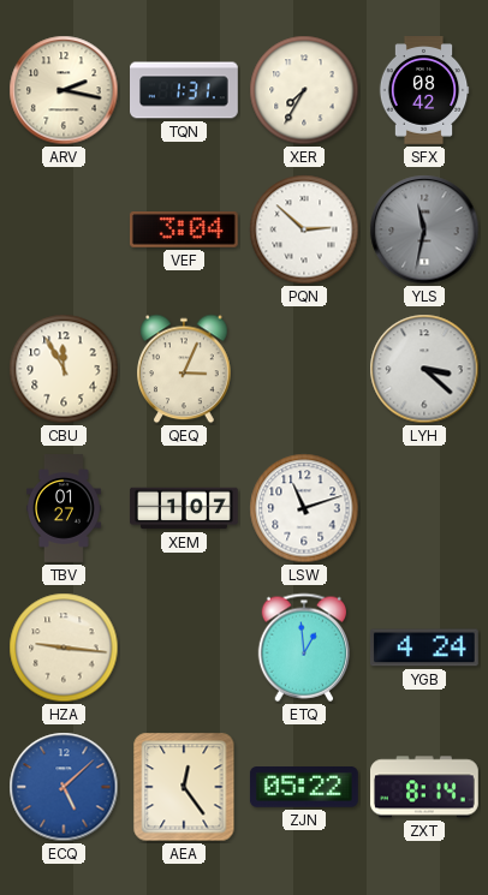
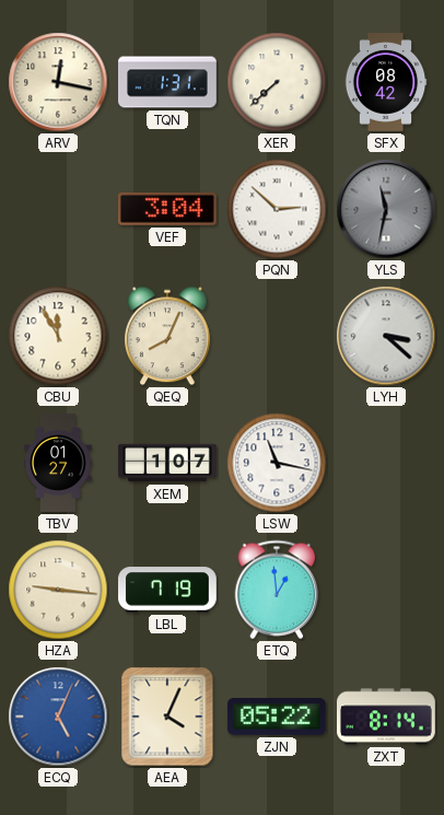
ARV: 2:17 -> 12:17 (58, 82)
XER: 7:35 -> 7:38 (277, 82)
QEQ: 3:04 -> 8:04 (167, 336)
LSW: 11:12 -> 11:17 (277, 463)
LBL: none -> 7:19 (168, 590)
YGB: 4:24 -> none (424, 648)
ECQ: 5:08 -> 5:04 (58, 717)
AEA: 12:24 -> 4:04 (167, 717)
